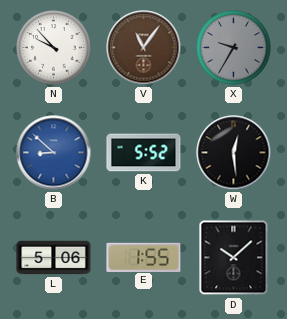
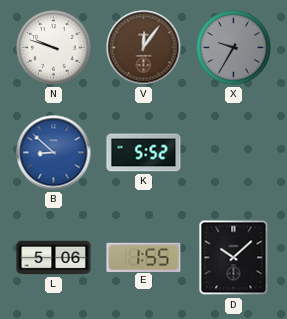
N: 9:53 -> 9:48 (54, 48)
V: 11:06 -> 12:06 (144, 48)
W: 12:29 -> none (234, 153)
